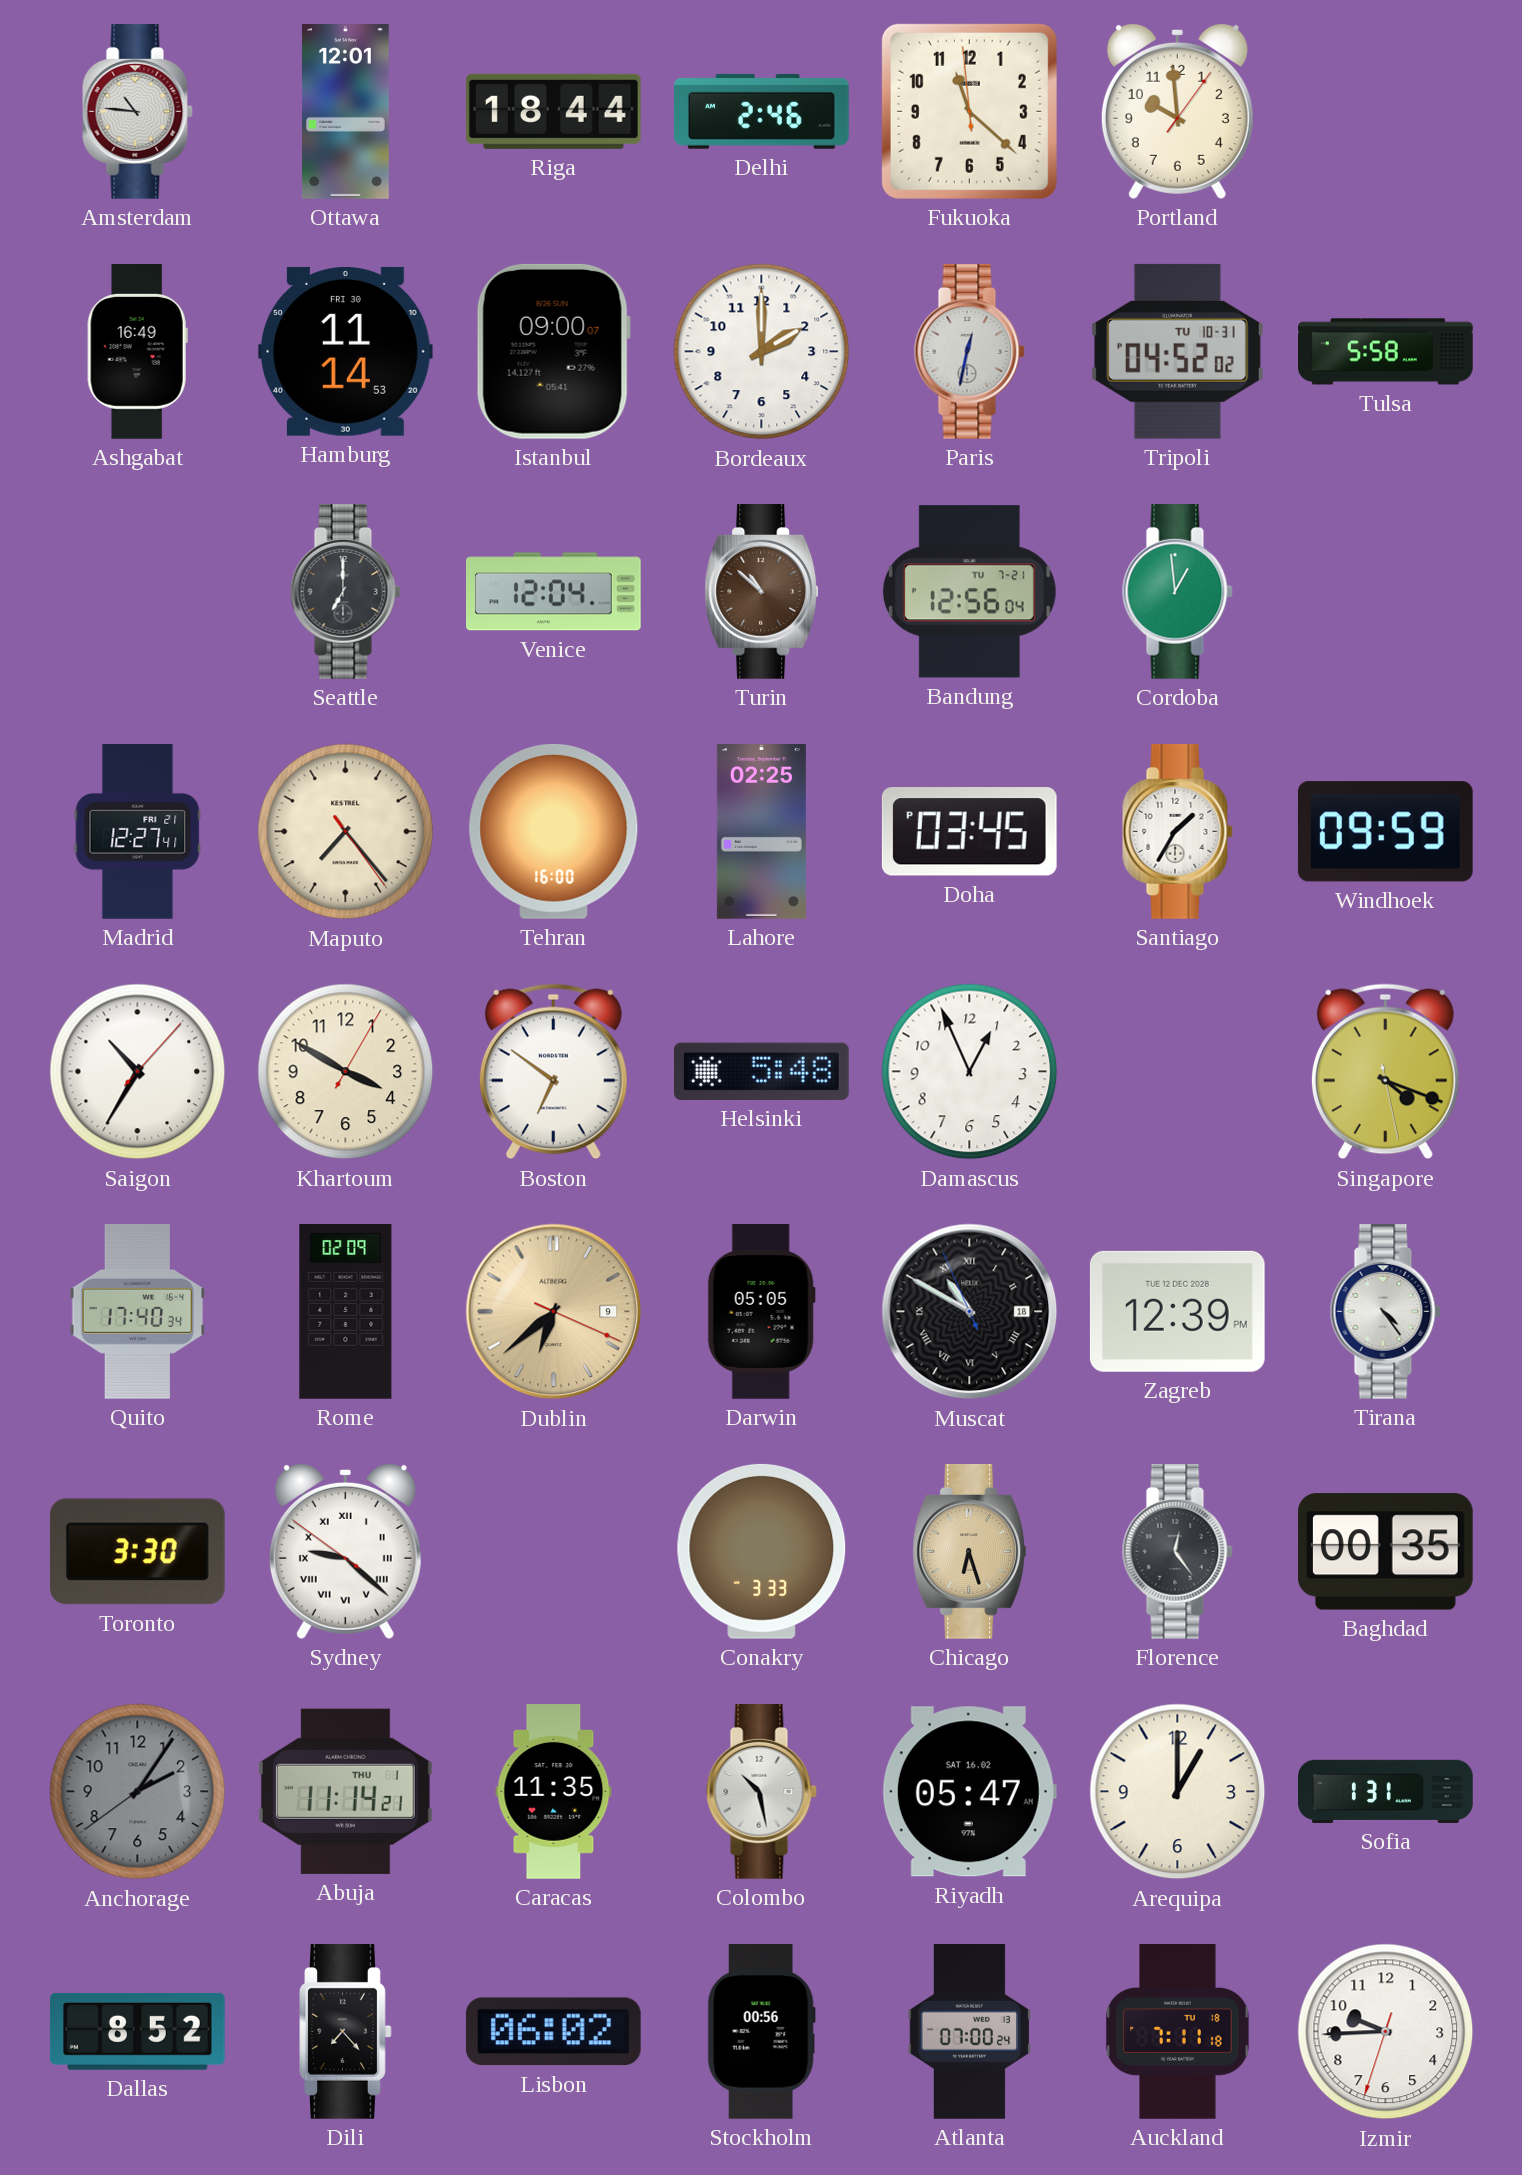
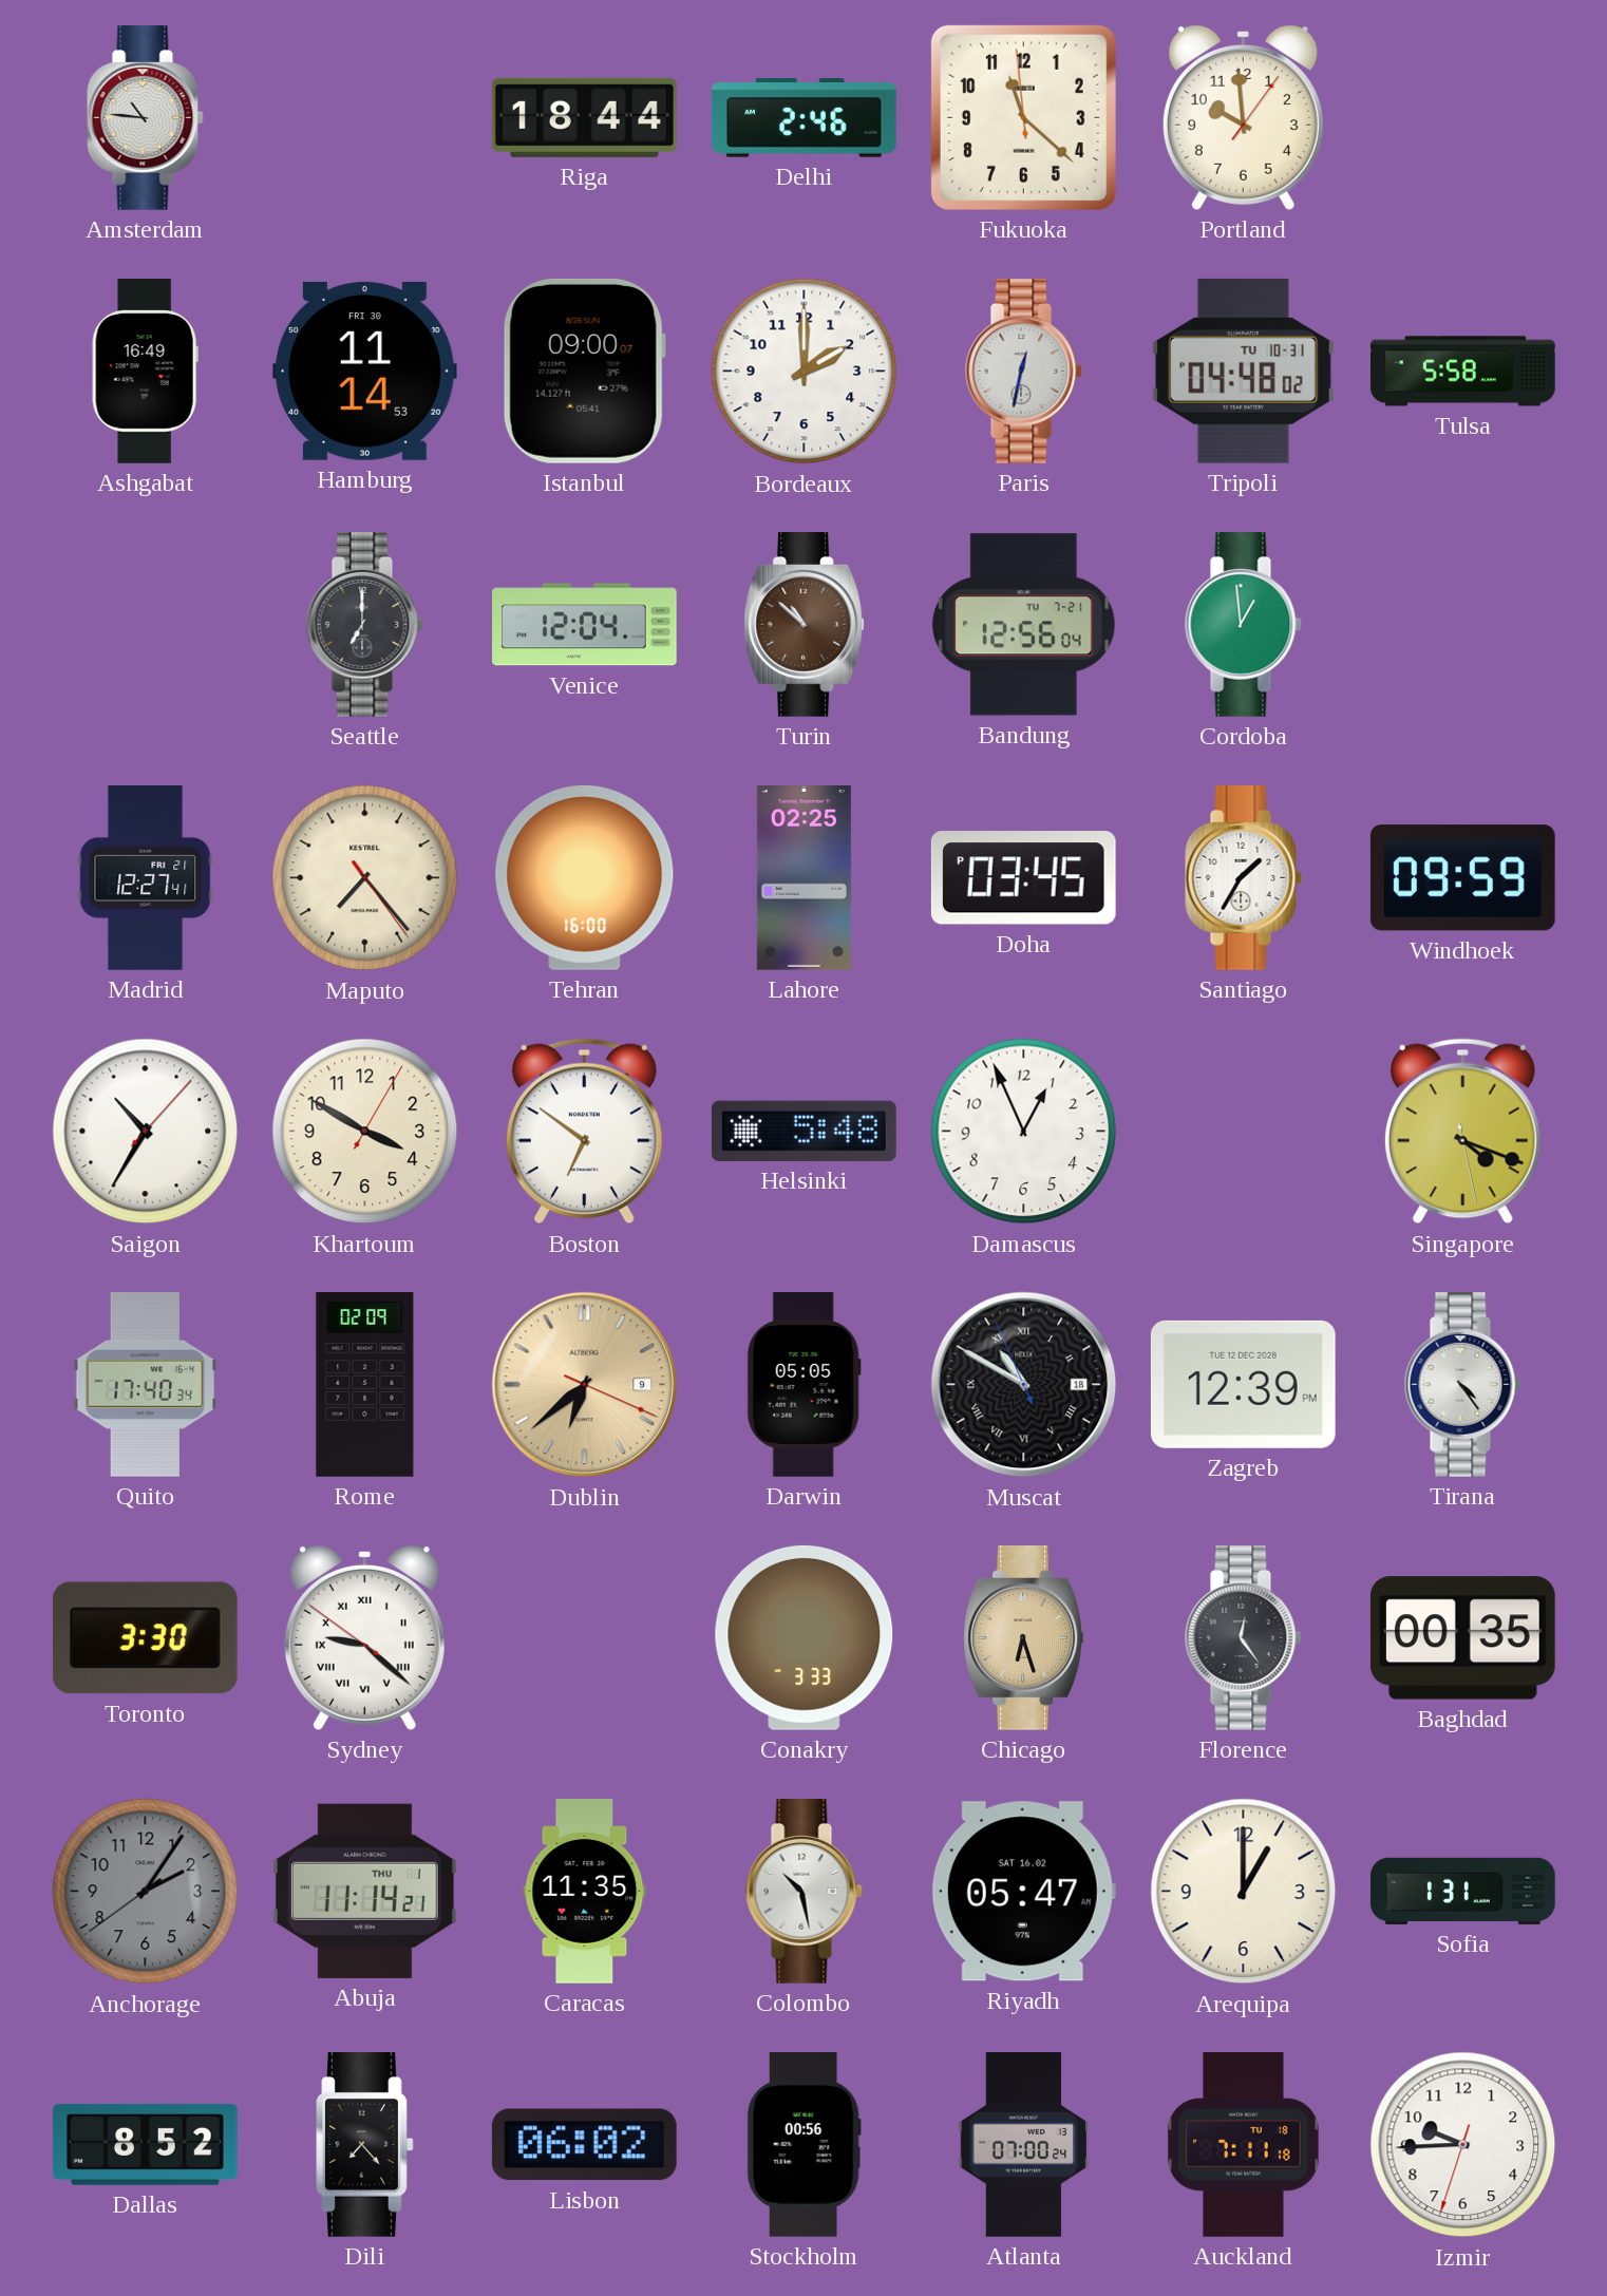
Ottawa: 12:01 -> none (345, 112)
Tripoli: 04:52 -> 04:48 (1243, 371)
